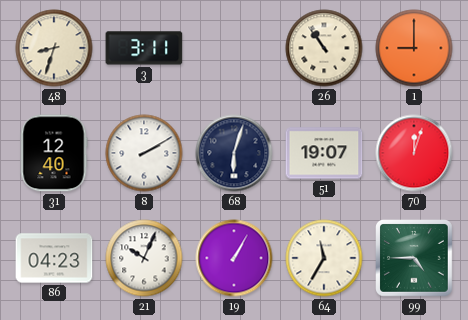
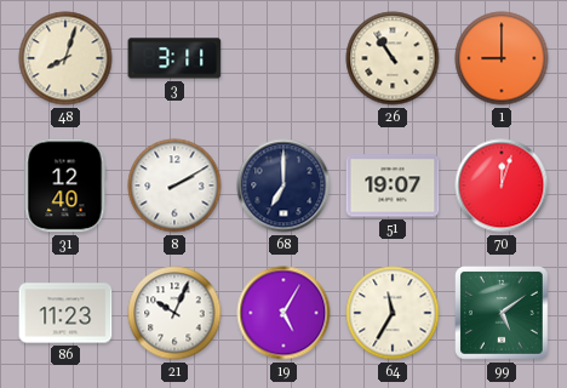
48: 8:33 -> 8:03 (65, 58)
68: 6:03 -> 7:00 (283, 186)
86: 04:23 -> 11:23 (65, 313)
19: 1:05 -> 5:05 (283, 313)
99: 4:45 -> 5:09 (503, 314)
